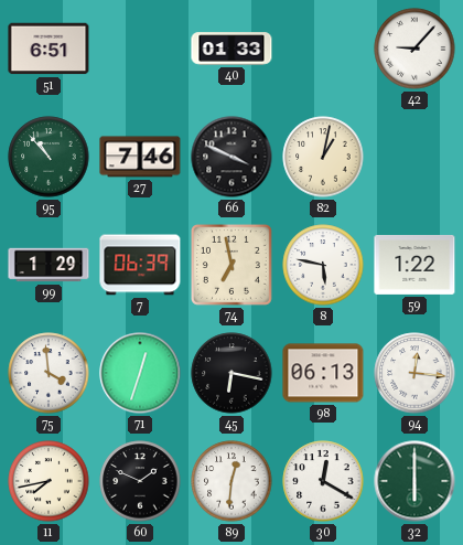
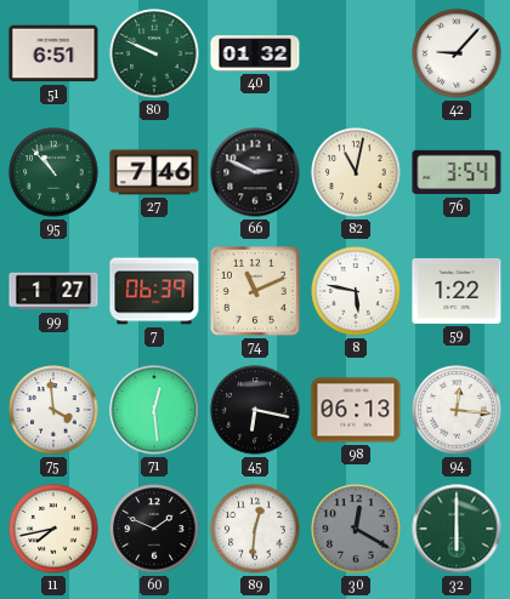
80: none -> 9:49 (154, 53)
40: 01:33 -> 01:32 (255, 53)
66: 3:49 -> 2:49 (255, 172)
82: 1:02 -> 11:02 (356, 172)
76: none -> 3:54 (457, 172)
99: 1:29 -> 1:27 (53, 291)
74: 6:58 -> 11:11 (255, 291)
71: 12:33 -> 12:29 (154, 410)
30 dial: white -> grey (356, 529)
